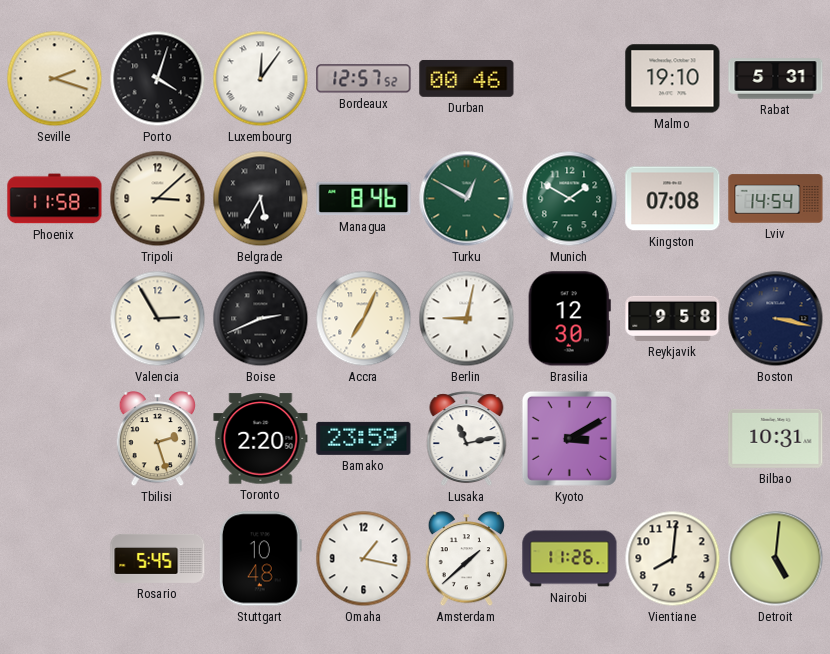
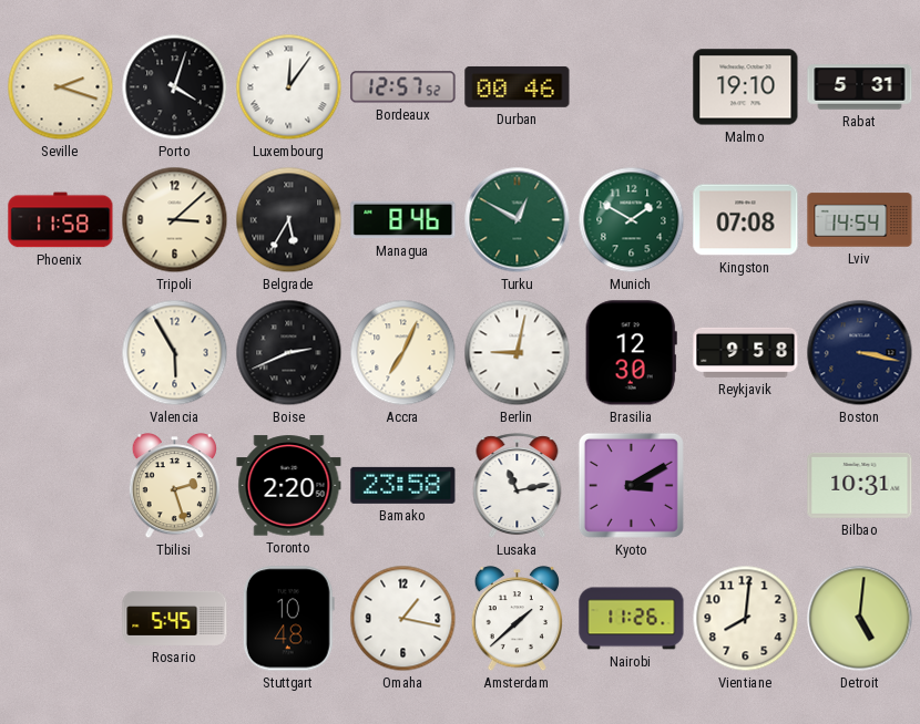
Valencia: 2:55 -> 5:55 (175, 353)
Bamako: 23:59 -> 23:58 (403, 485)
